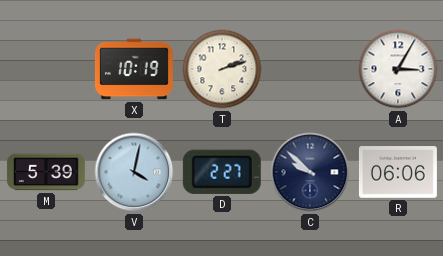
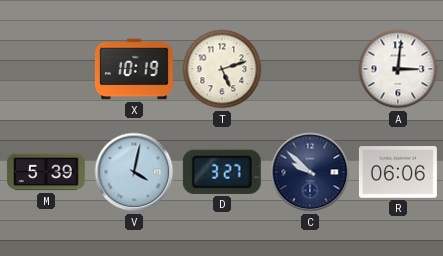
T: 2:12 -> 5:12 (222, 69)
A: 3:05 -> 3:01 (398, 69)
D: 2:27 -> 3:27 (222, 172)
